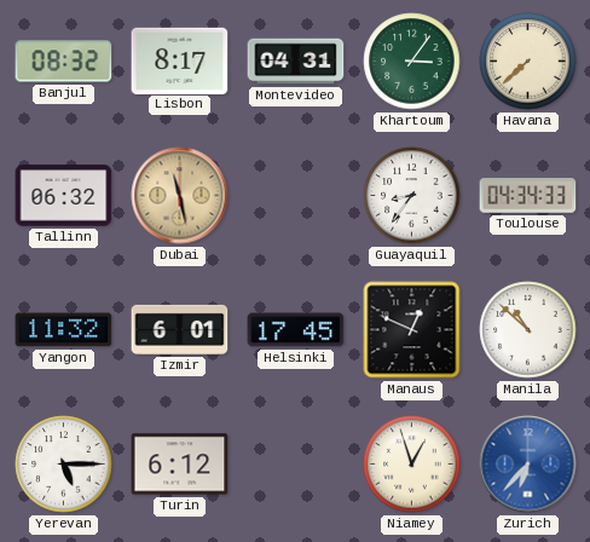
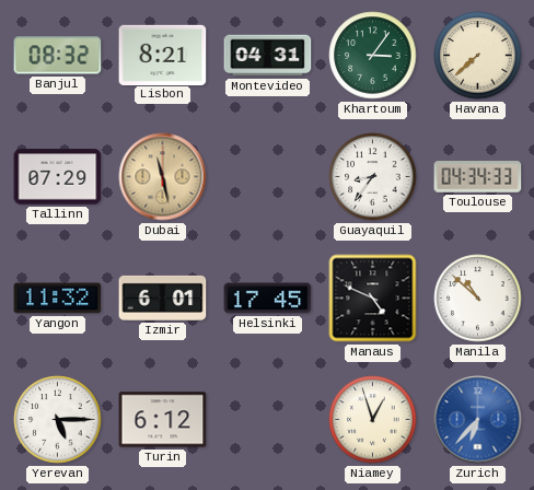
Lisbon: 8:17 -> 8:21 (163, 55)
Tallinn: 06:32 -> 07:29 (58, 177)
Manaus: 12:49 -> 4:49 (373, 299)
